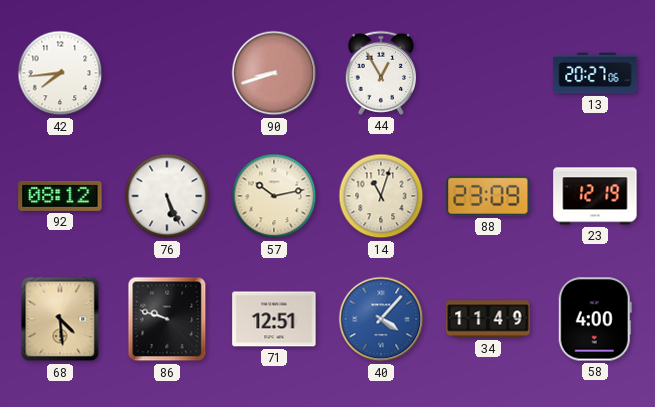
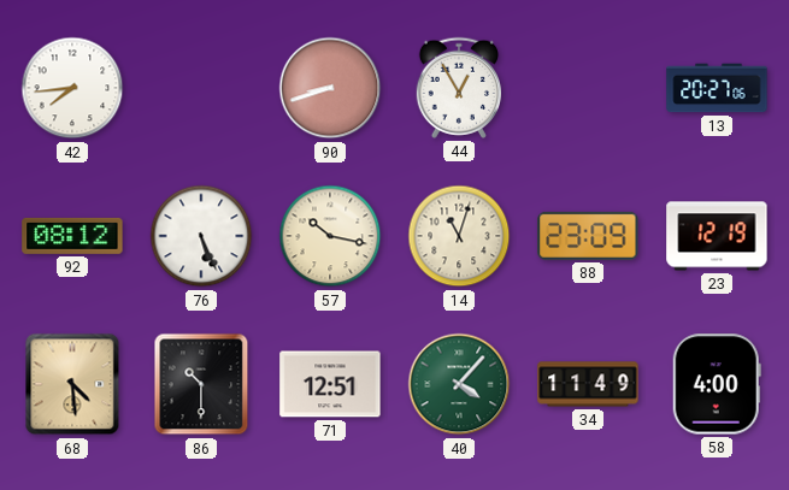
57: 10:13 -> 10:17 (330, 236)
86: 9:48 -> 10:30 (201, 384)
40 dial: blue -> green (459, 384)
